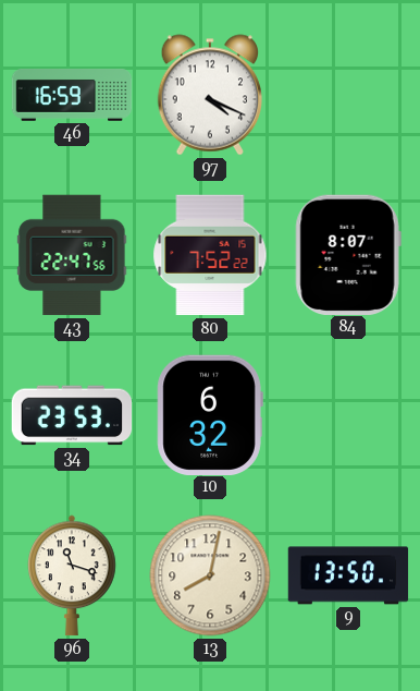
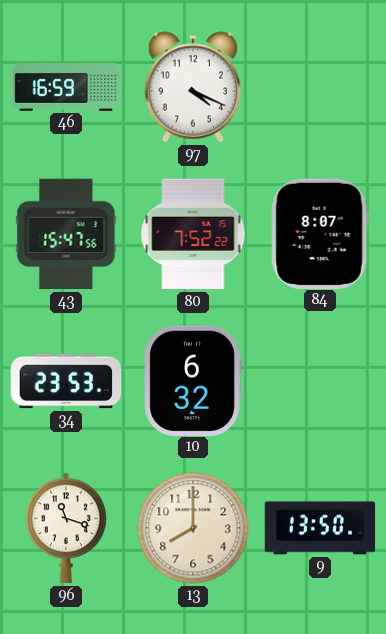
43: 22:47 -> 15:47 (66, 234)
13: 8:02 -> 8:00 (193, 528)
